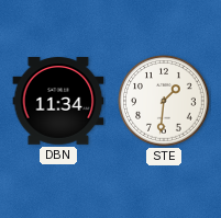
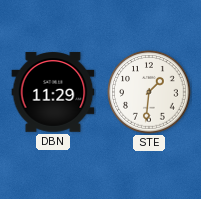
DBN: 11:34 -> 11:29 (53, 92)
